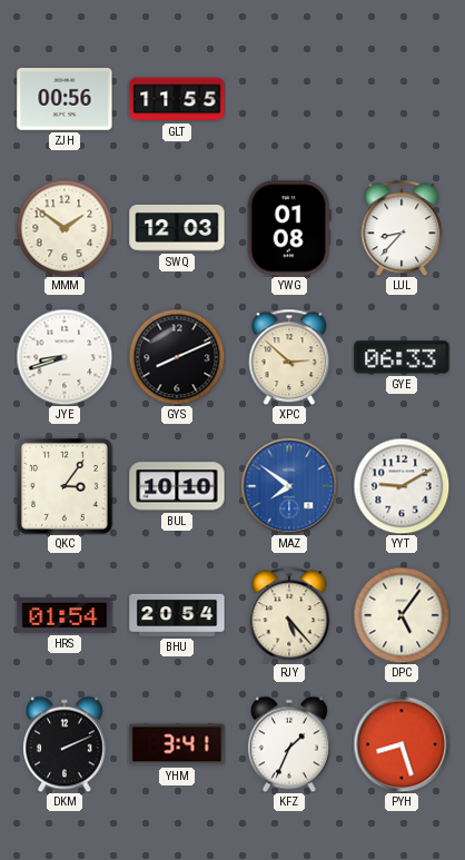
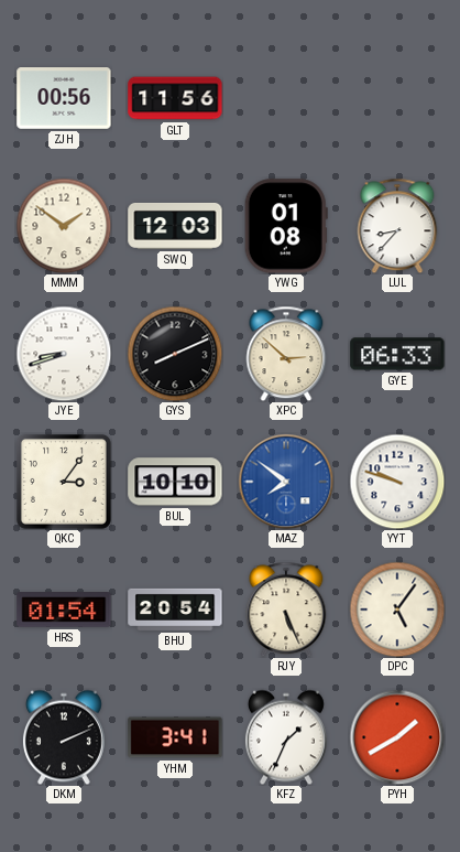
GLT: 11:55 -> 11:56 (175, 98)
YYT: 9:10 -> 9:48 (397, 482)
RJY: 5:23 -> 5:26 (286, 610)
PYH: 8:27 -> 1:40 (397, 737)
